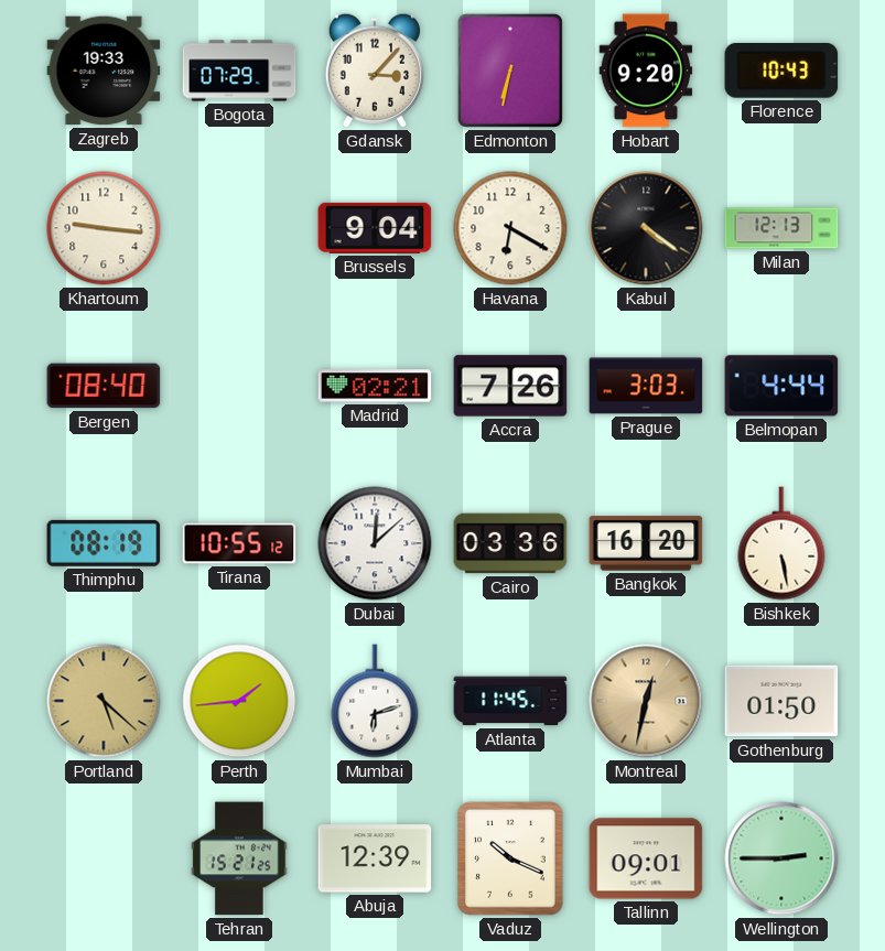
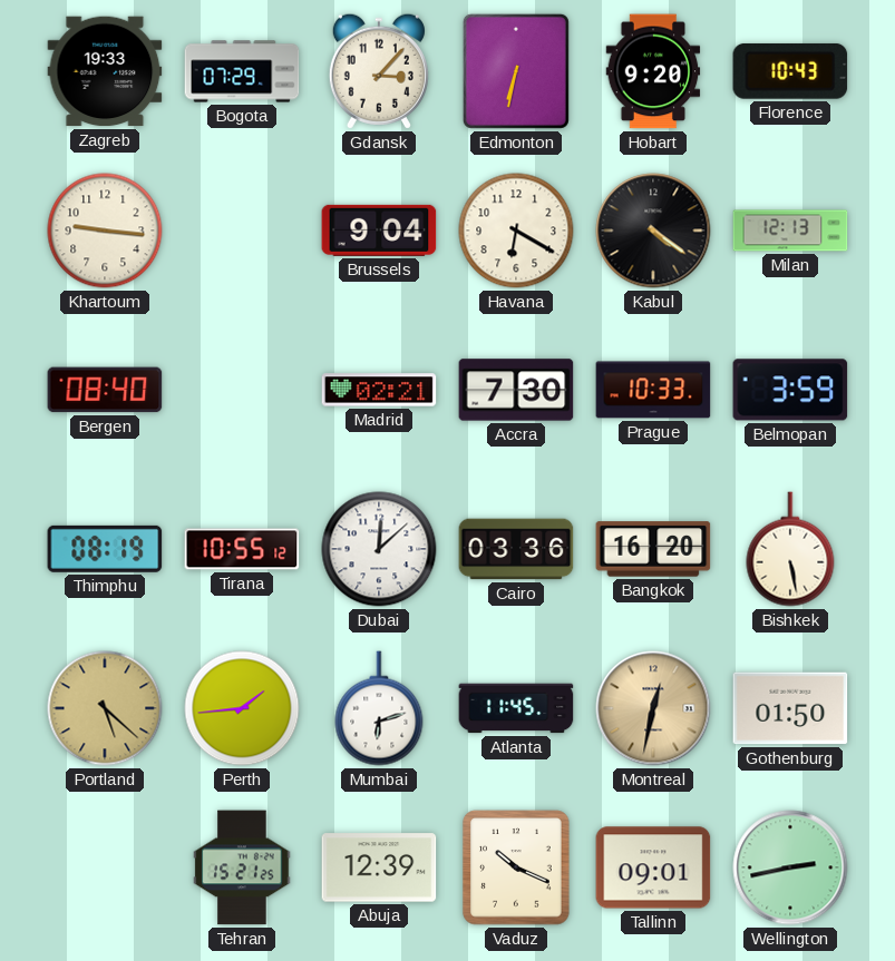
Accra: 7:26 -> 7:30 (516, 390)
Prague: 3:03 -> 10:33 (653, 390)
Belmopan: 4:44 -> 3:59 (790, 390)
Wellington: 2:45 -> 2:43 (790, 867)
